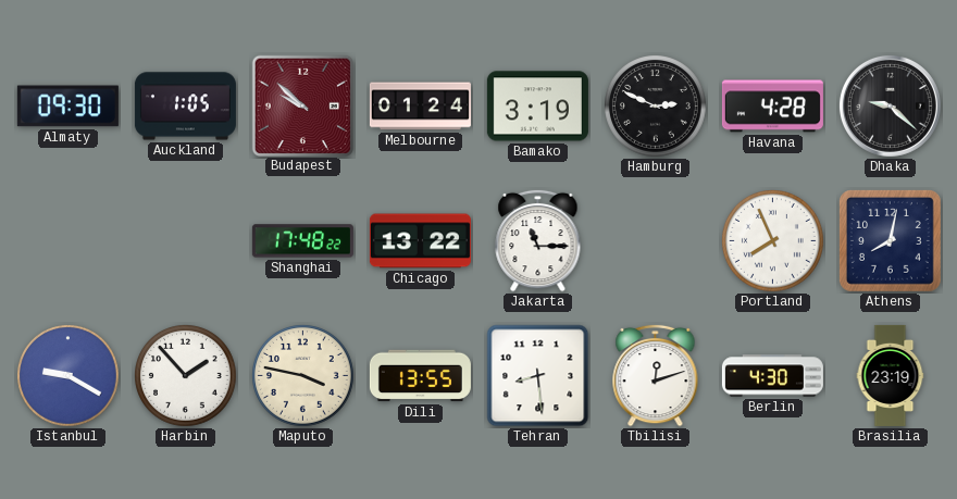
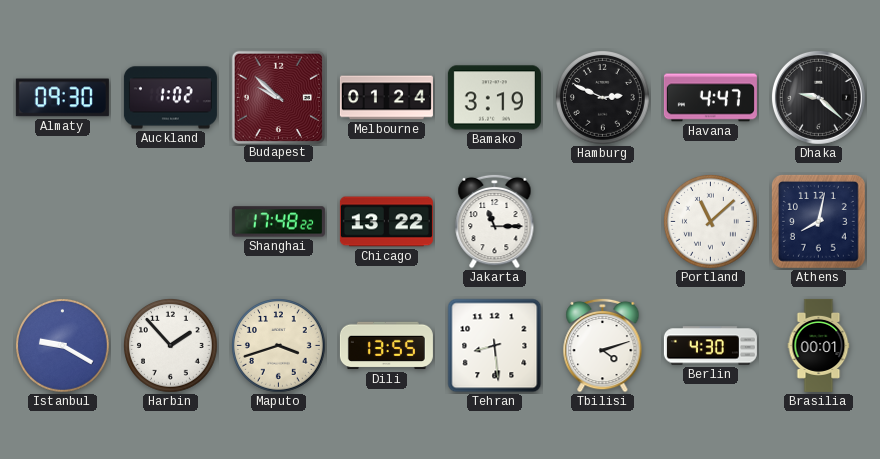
Auckland: 1:05 -> 1:02 (170, 98)
Havana: 4:28 -> 4:47 (710, 98)
Portland: 7:56 -> 11:08 (711, 222)
Maputo: 3:47 -> 3:42 (279, 346)
Tbilisi: 12:12 -> 4:12 (603, 345)
Brasilia: 23:19 -> 00:01 (819, 345)
